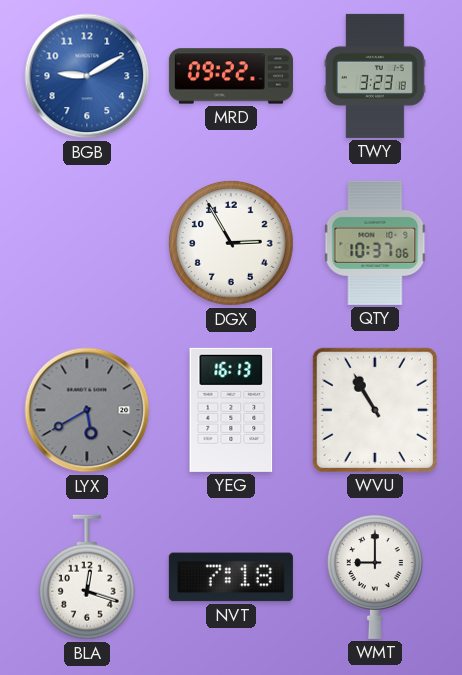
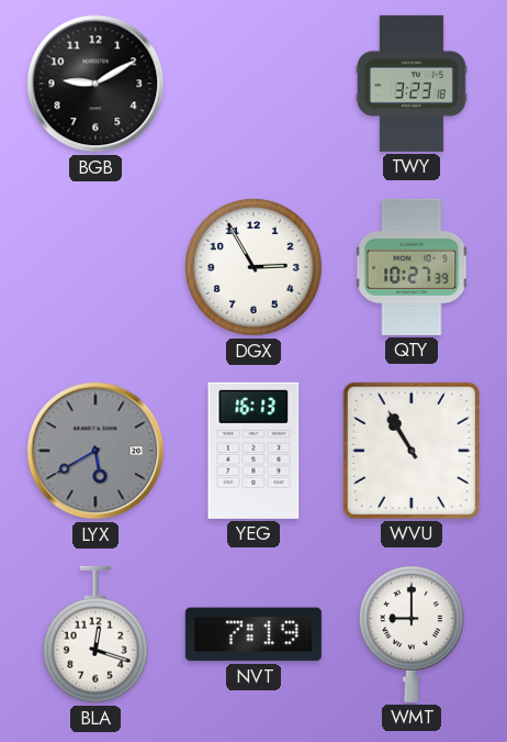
BGB dial: blue -> black (95, 84)
MRD: 09:22 -> none (231, 76)
QTY: 10:37 -> 10:27 (412, 267)
NVT: 7:18 -> 7:19 (253, 634)
